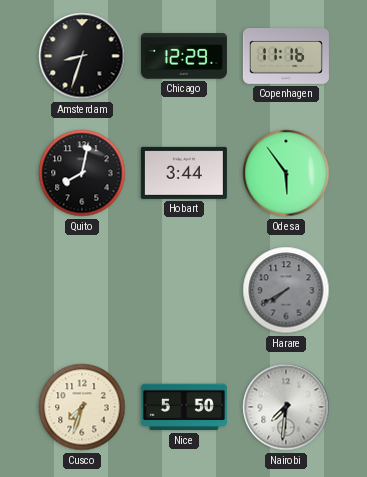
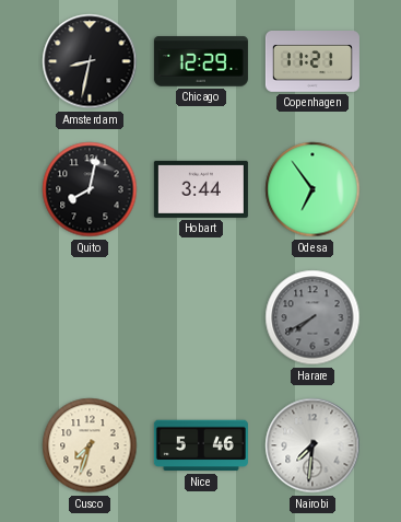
Amsterdam: 8:33 -> 8:32 (90, 61)
Copenhagen: 11:16 -> 11:21 (312, 62)
Odesa: 5:54 -> 6:54 (312, 189)
Nice: 5:50 -> 5:46 (201, 445)
